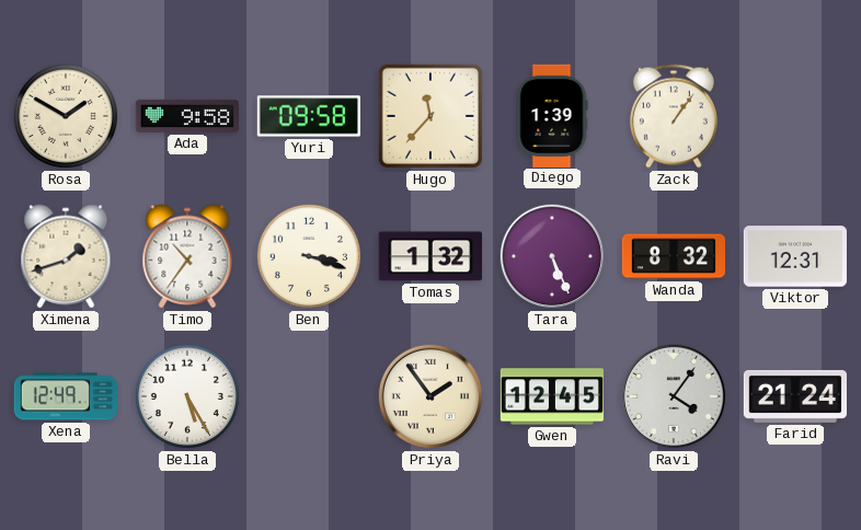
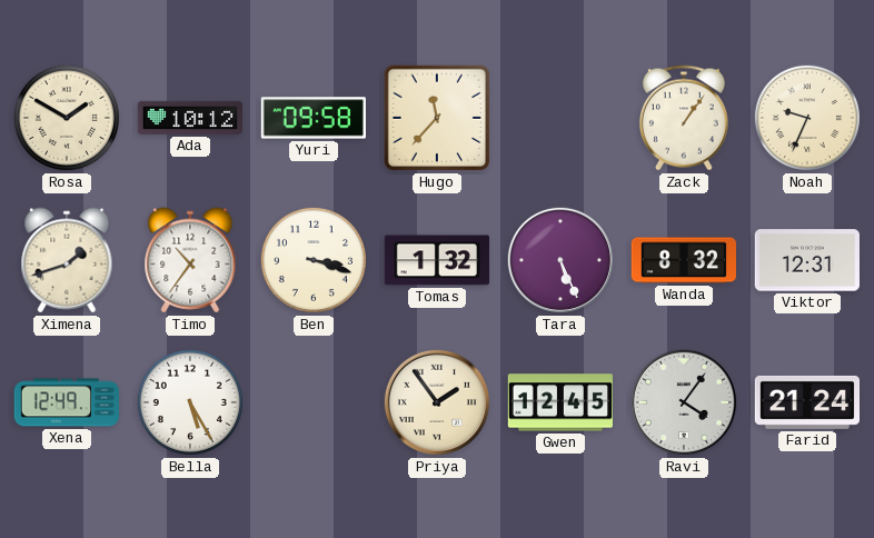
Ada: 9:58 -> 10:12 (189, 118)
Diego: 1:39 -> none (552, 115)
Noah: none -> 9:34 (807, 118)
